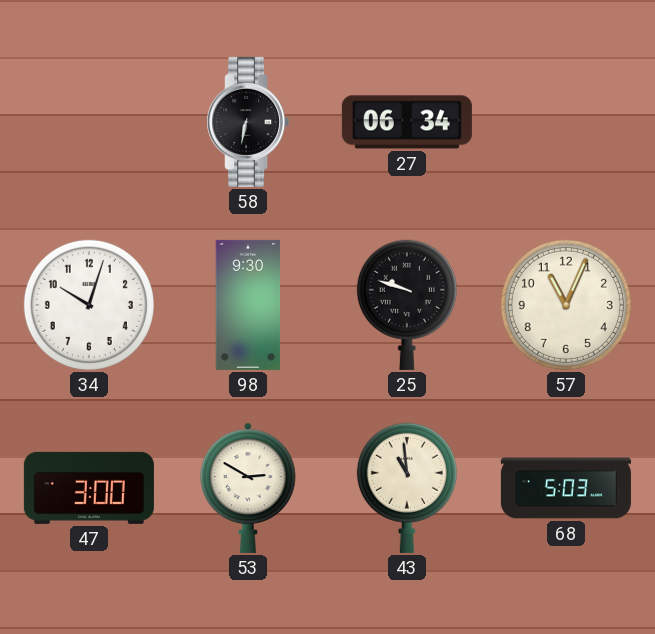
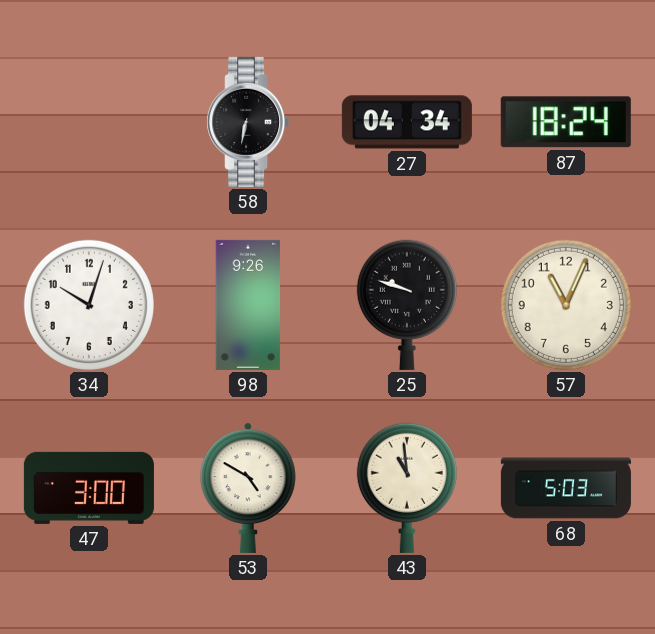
27: 06:34 -> 04:34 (407, 122)
87: none -> 18:24 (566, 122)
98: 9:30 -> 9:26 (248, 305)
53: 2:50 -> 4:50 (248, 488)
